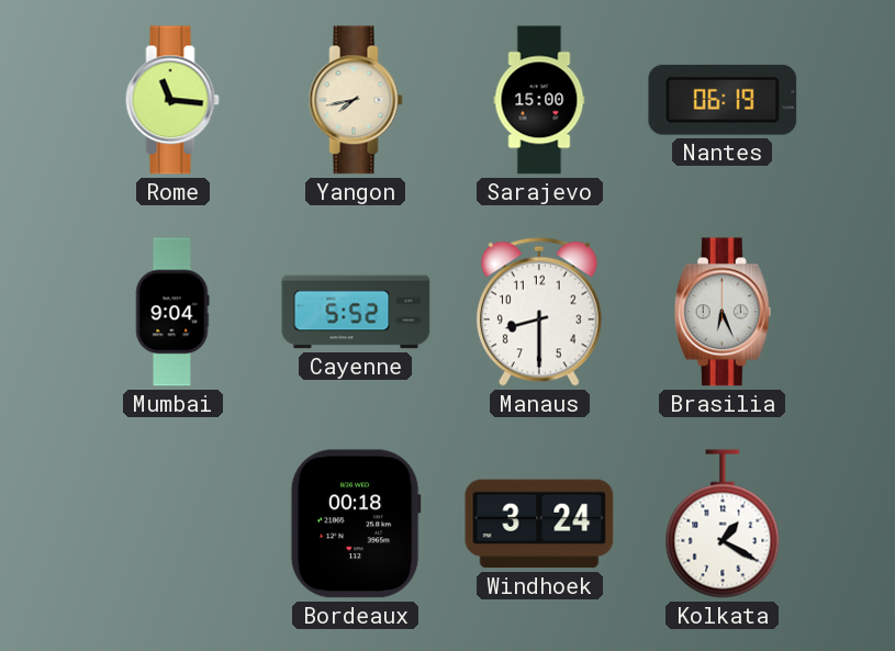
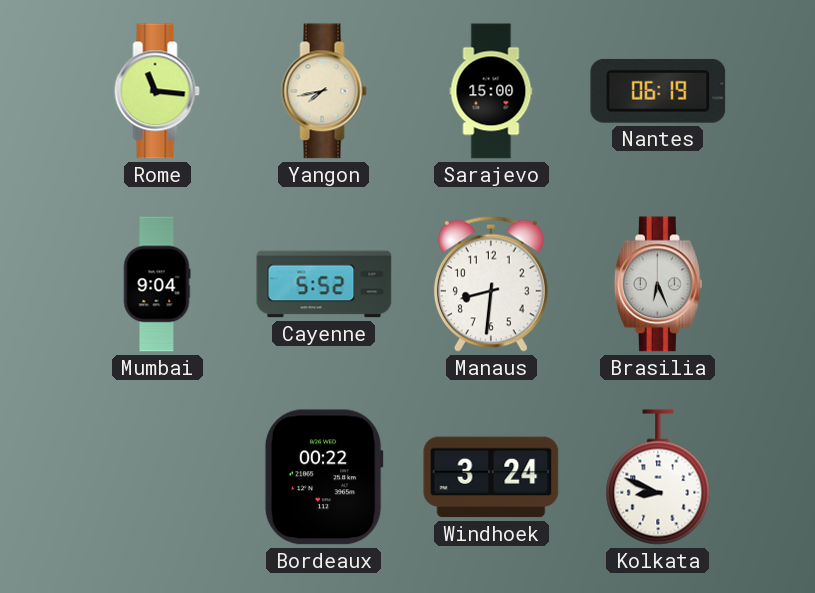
Manaus: 8:30 -> 8:31 (491, 284)
Bordeaux: 00:18 -> 00:22 (324, 477)
Kolkata: 1:20 -> 8:49 (658, 477)
